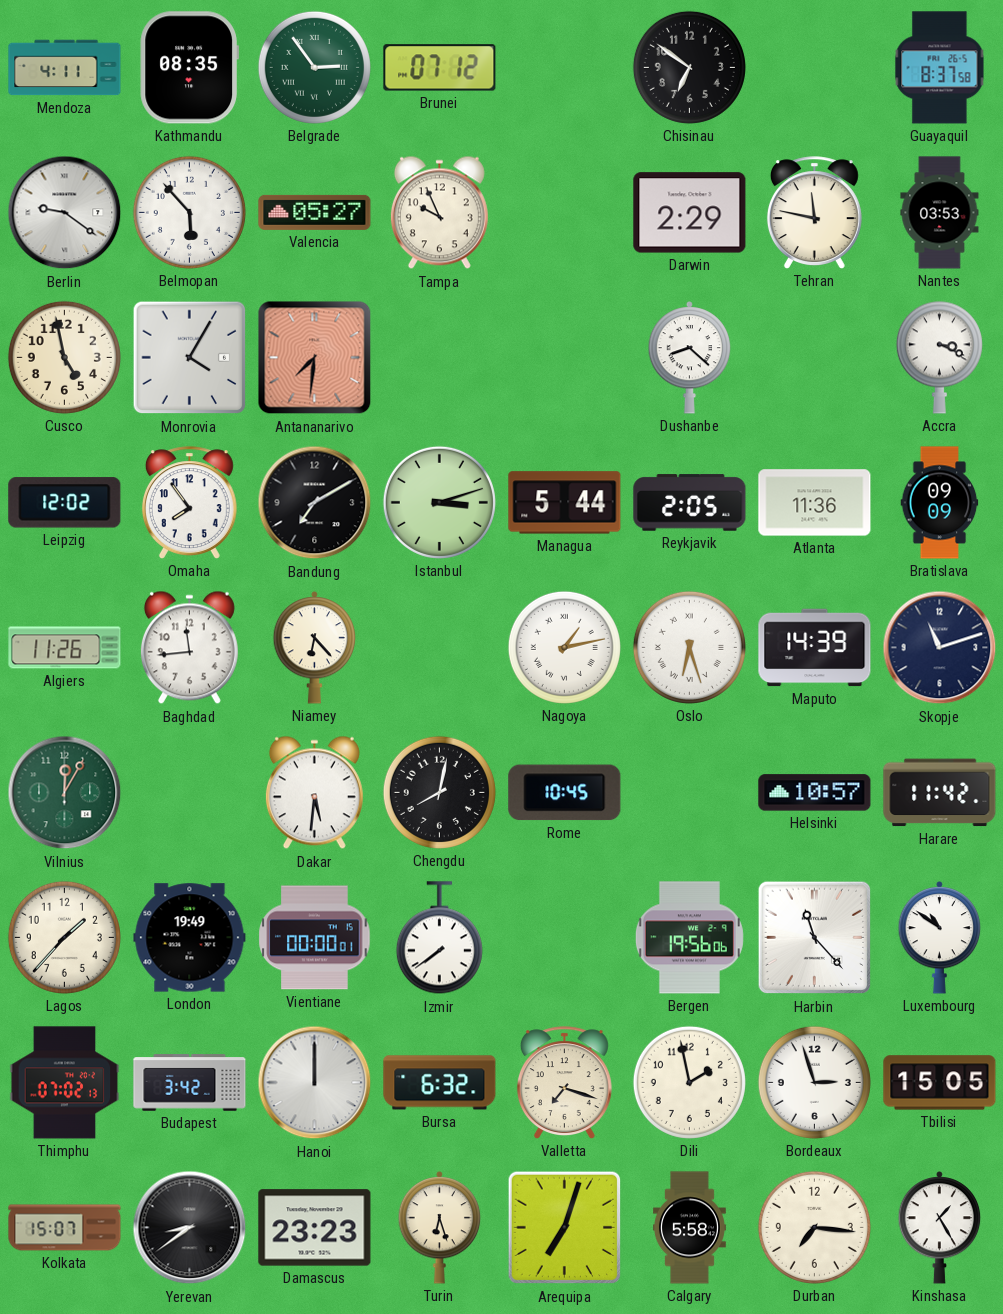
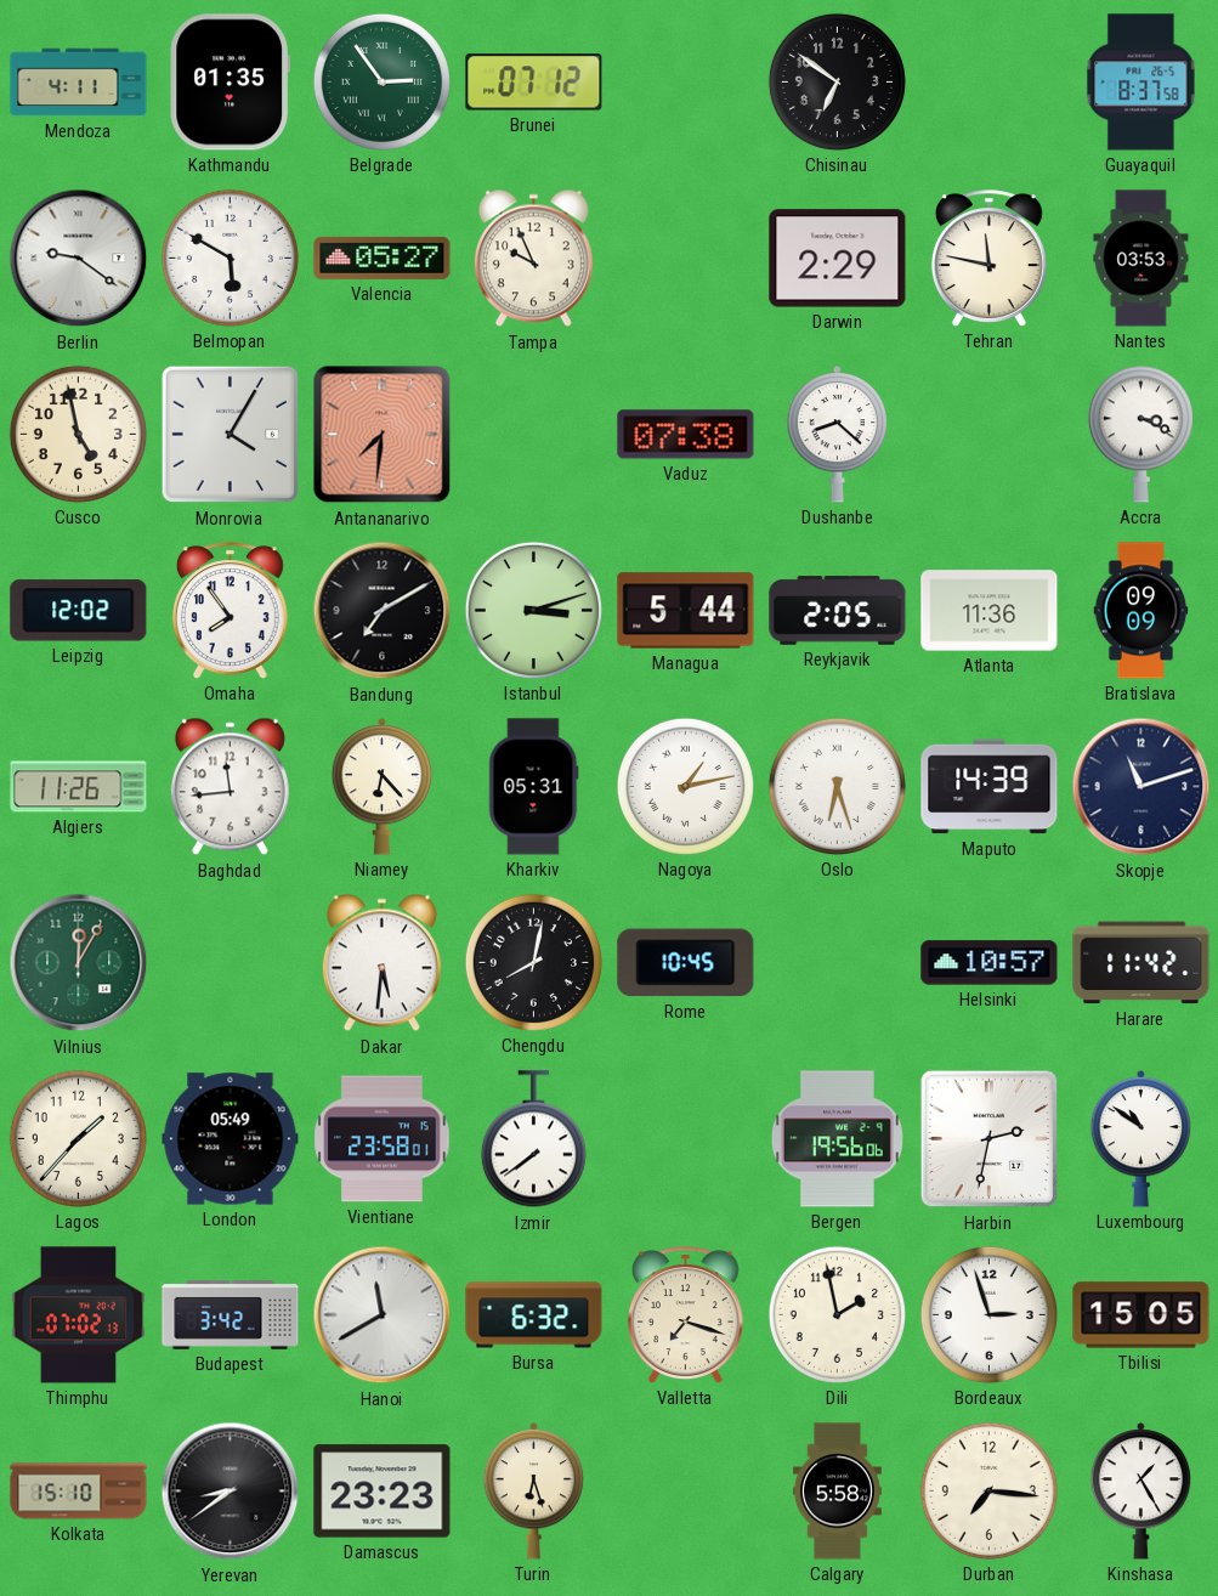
Kathmandu: 08:35 -> 01:35 (230, 83)
Belmopan: 5:53 -> 5:50 (230, 257)
Vaduz: none -> 07:38 (686, 435)
Kharkiv: none -> 05:31 (534, 787)
London: 19:49 -> 05:49 (231, 1139)
Vientiane: 00:00 -> 23:58 (383, 1139)
Harbin: 11:23 -> 2:32 (990, 1139)
Hanoi: 12:00 -> 11:40 (383, 1315)
Kolkata: 15:07 -> 15:10 (79, 1492)
Arequipa: 7:03 -> none (565, 1228)
